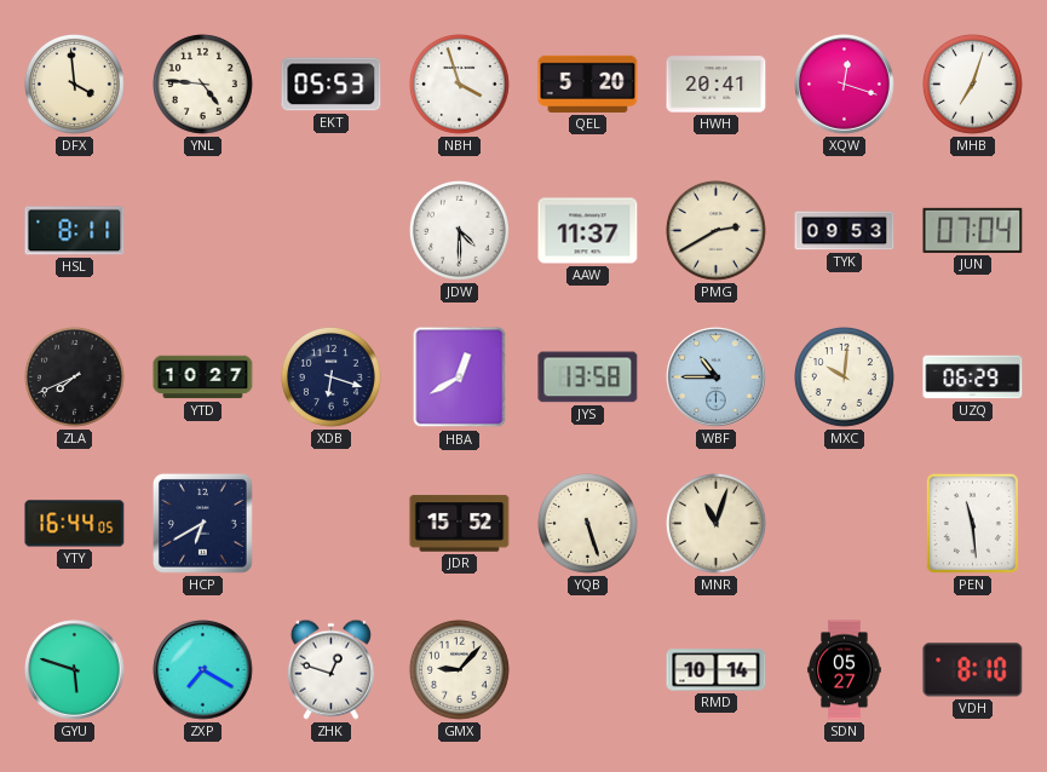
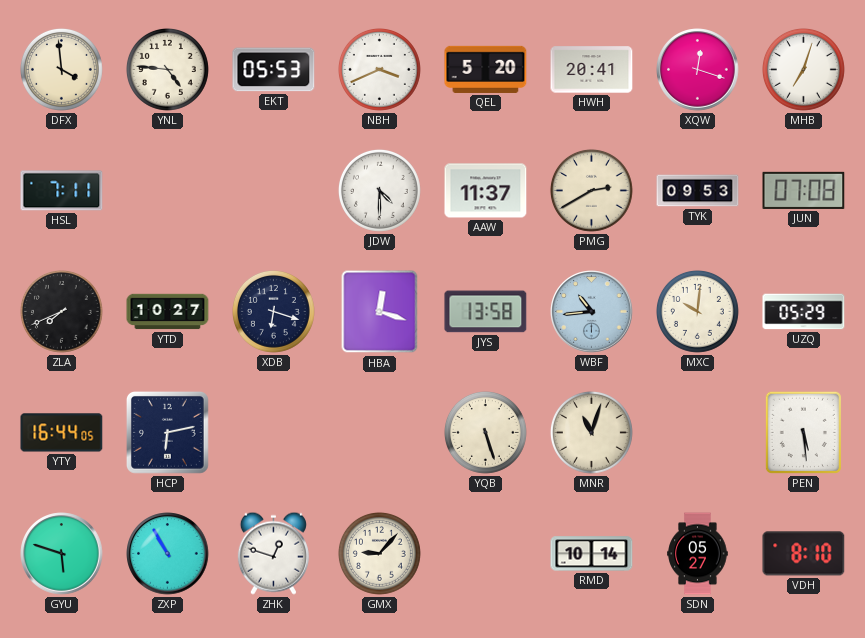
NBH: 3:57 -> 3:41 (379, 69)
HSL: 8:11 -> 7:11 (62, 191)
JUN: 07:04 -> 07:08 (804, 190)
HBA: 12:40 -> 12:18 (380, 312)
WBF: 10:45 -> 10:44 (592, 312)
UZQ: 06:29 -> 05:29 (804, 312)
HCP: 6:40 -> 6:13 (167, 432)
JDR: 15:52 -> none (460, 524)
PEN: 11:29 -> 5:29 (803, 432)
ZXP: 7:20 -> 10:55 (168, 554)
